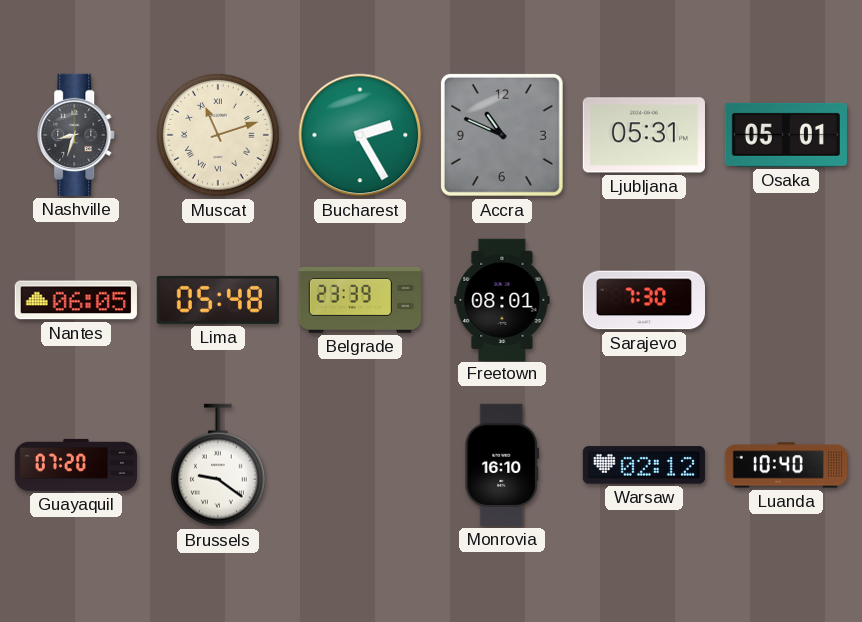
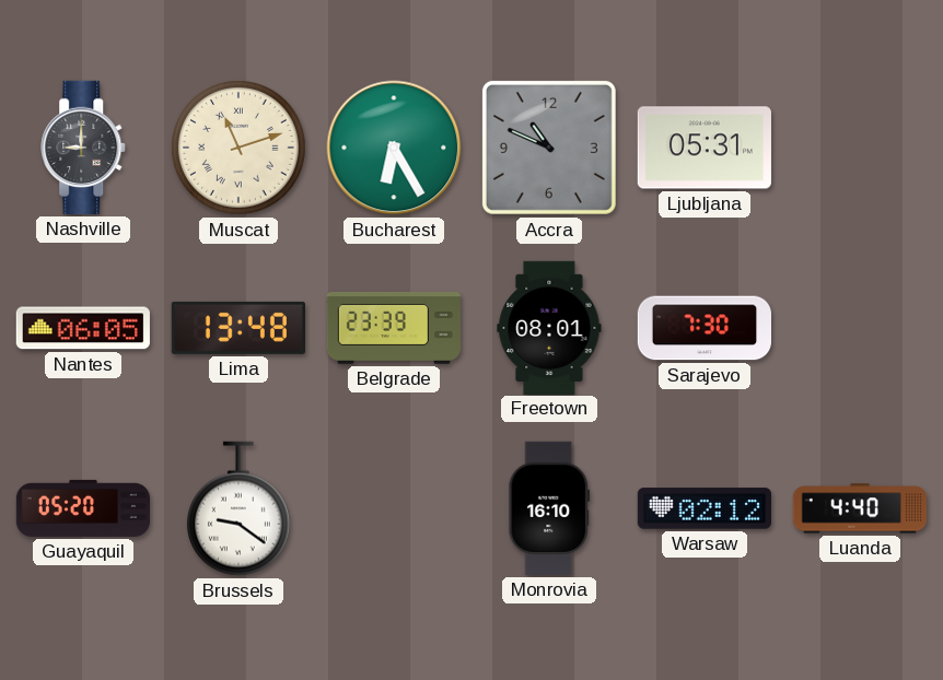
Nashville: 8:33 -> 9:00 (84, 148)
Bucharest: 2:25 -> 6:25 (394, 148)
Osaka: 05:01 -> none (786, 135)
Lima: 05:48 -> 13:48 (238, 328)
Guayaquil: 07:20 -> 05:20 (82, 508)
Luanda: 10:40 -> 4:40 (859, 508)
